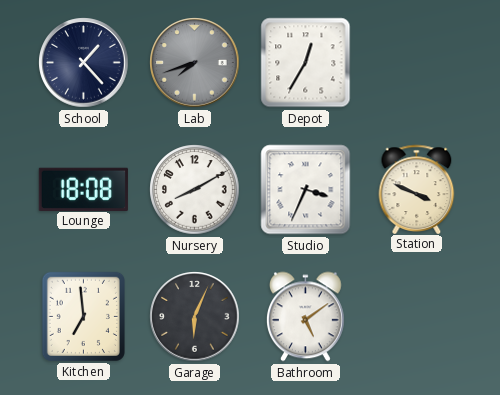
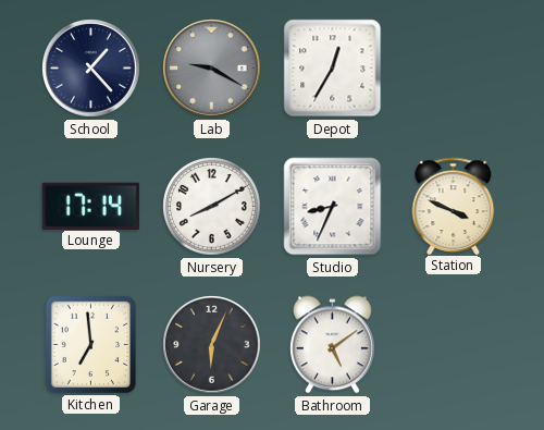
Lab: 7:42 -> 9:20 (212, 69)
Lounge: 18:08 -> 17:14 (90, 206)
Studio: 3:34 -> 8:34 (333, 207)
